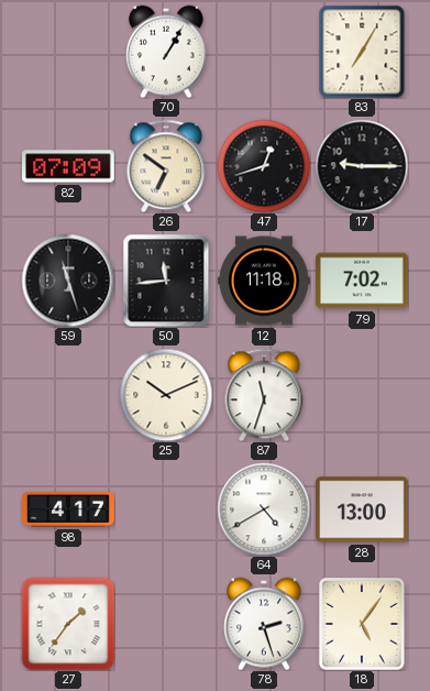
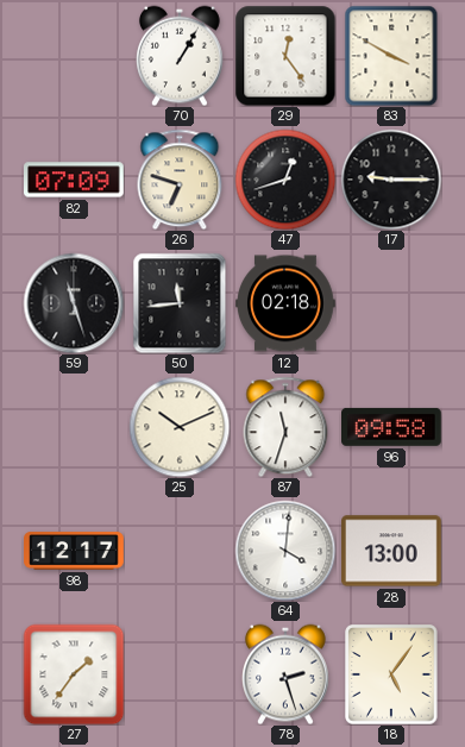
29: none -> 12:24 (285, 56)
83: 7:05 -> 3:50 (391, 56)
26: 6:51 -> 6:48 (180, 180)
12: 11:18 -> 02:18 (287, 303)
79: 7:02 -> none (363, 281)
96: none -> 09:58 (392, 427)
98: 4:17 -> 12:17 (74, 551)
64: 4:40 -> 4:01 (285, 551)
